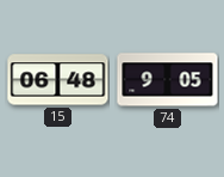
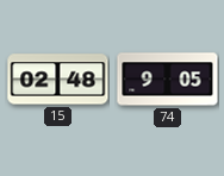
15: 06:48 -> 02:48 (58, 80)
